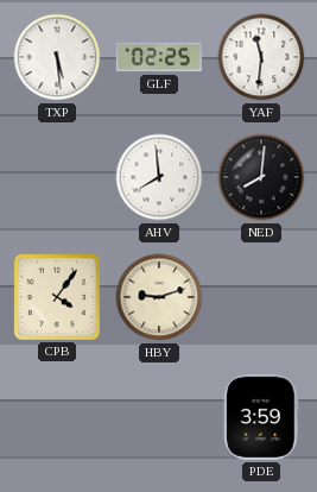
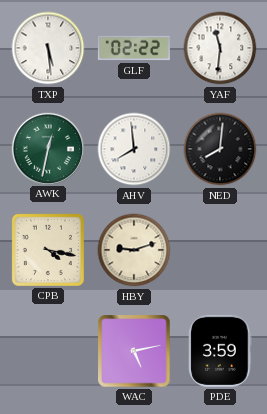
GLF: 02:25 -> 02:22 (134, 48)
AWK: none -> 12:32 (47, 148)
CPB: 4:06 -> 4:17 (48, 250)
WAC: none -> 5:13 (134, 351)
